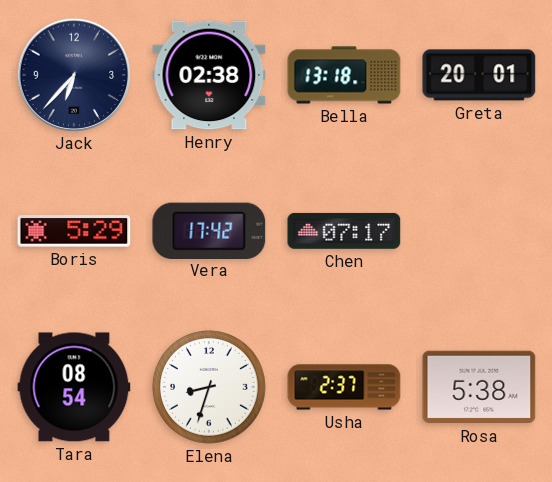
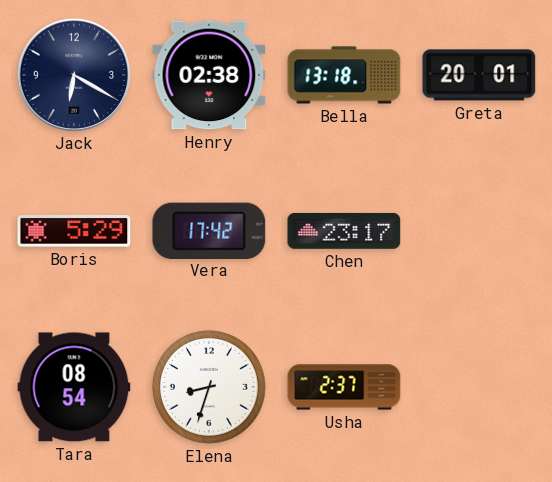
Jack: 6:37 -> 6:20 (73, 74)
Chen: 07:17 -> 23:17 (344, 231)
Rosa: 5:38 -> none (479, 387)
